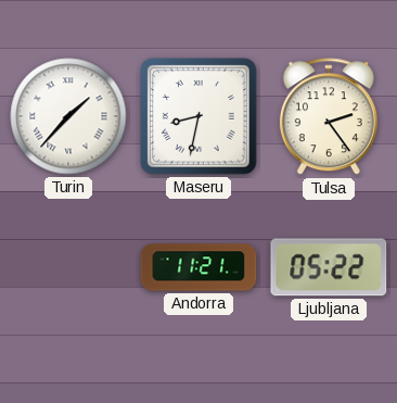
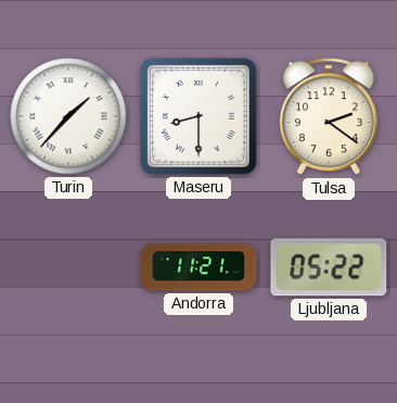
Maseru: 8:32 -> 8:30 (198, 116)
Tulsa: 2:24 -> 2:21 (329, 117)
